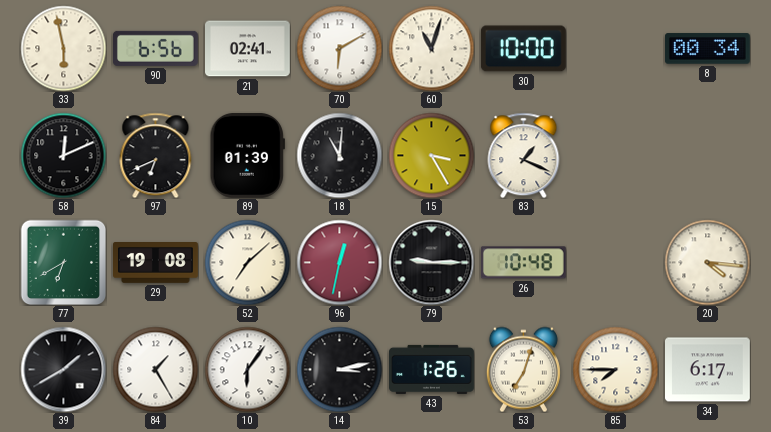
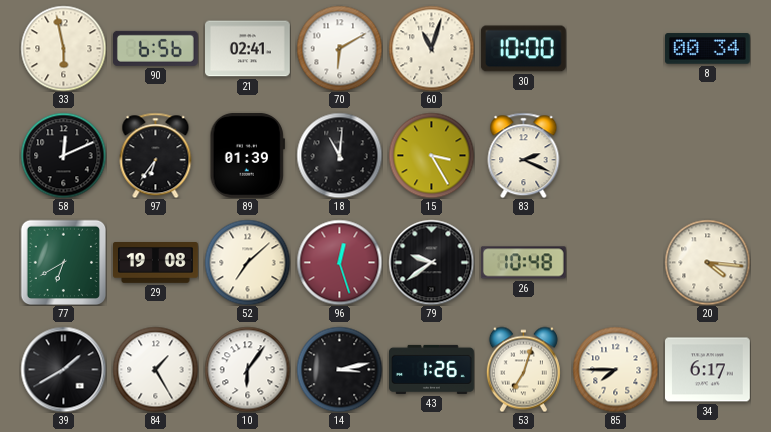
97: 6:41 -> 6:36 (156, 155)
83: 1:19 -> 2:19 (524, 155)
96: 12:32 -> 12:27 (339, 262)
79: 9:15 -> 9:39 (431, 262)
